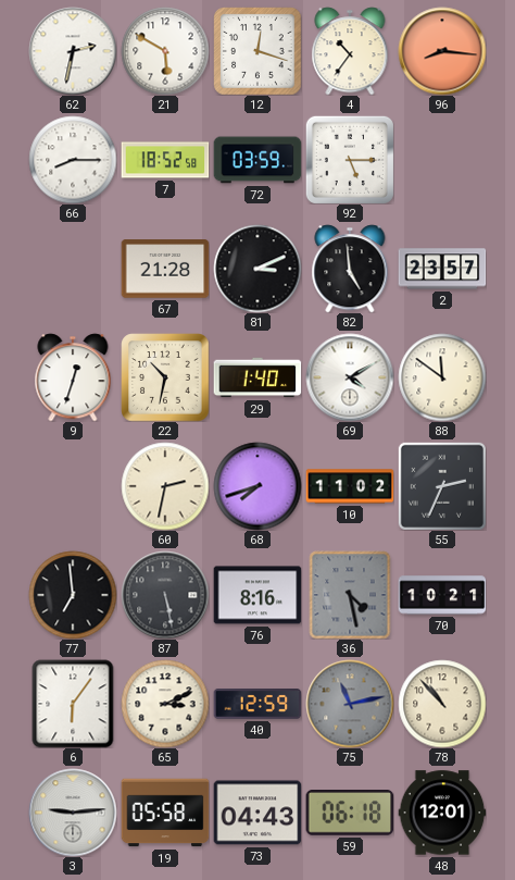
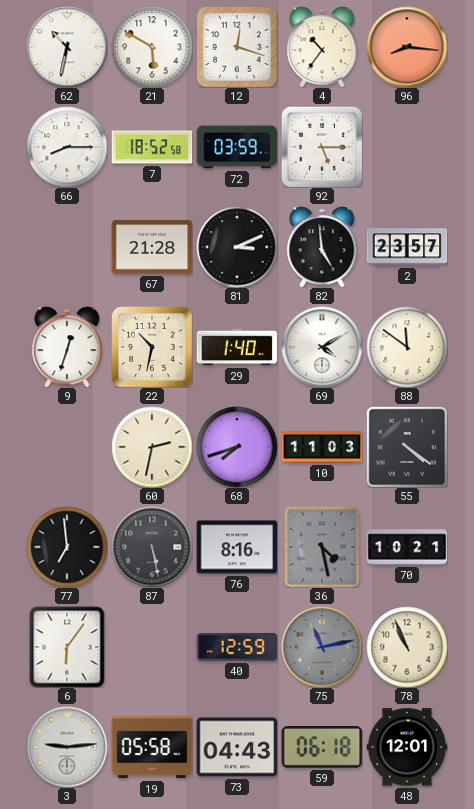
62: 2:32 -> 10:32 (67, 47)
10: 11:02 -> 11:03 (322, 447)
55: 2:34 -> 4:21 (407, 447)
65: 3:11 -> none (165, 704)
78: 10:53 -> 10:56 (407, 647)
